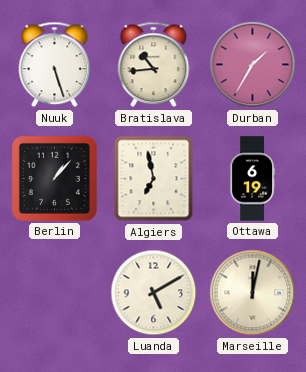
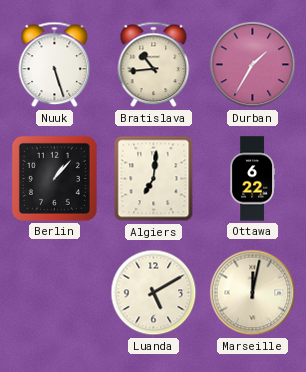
Algiers: 6:58 -> 7:01 (154, 179)
Ottawa: 6:19 -> 6:22 (252, 179)
